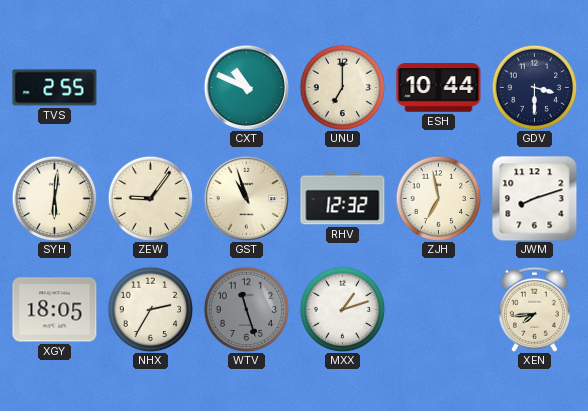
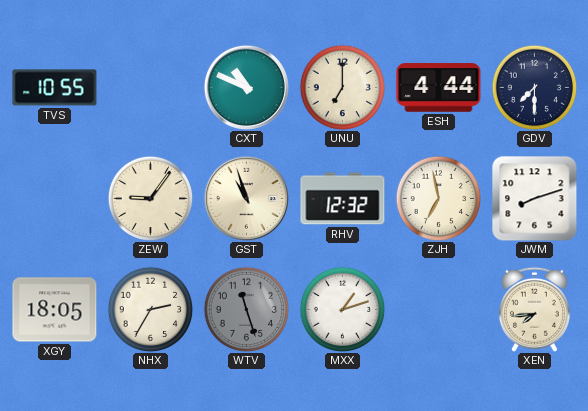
TVS: 2:55 -> 10:55 (55, 88)
ESH: 10:44 -> 4:44 (439, 88)
GDV: 3:30 -> 7:30 (534, 87)
SYH: 6:01 -> none (54, 198)
